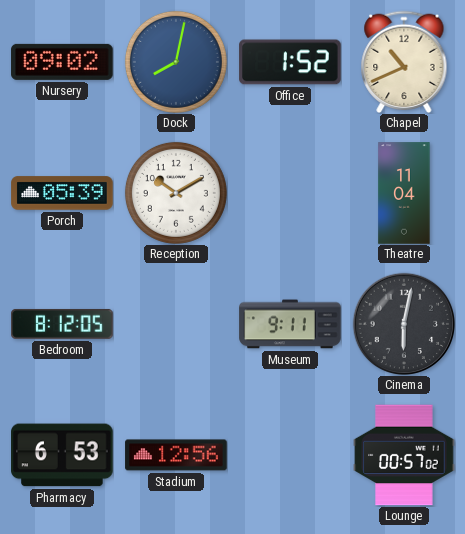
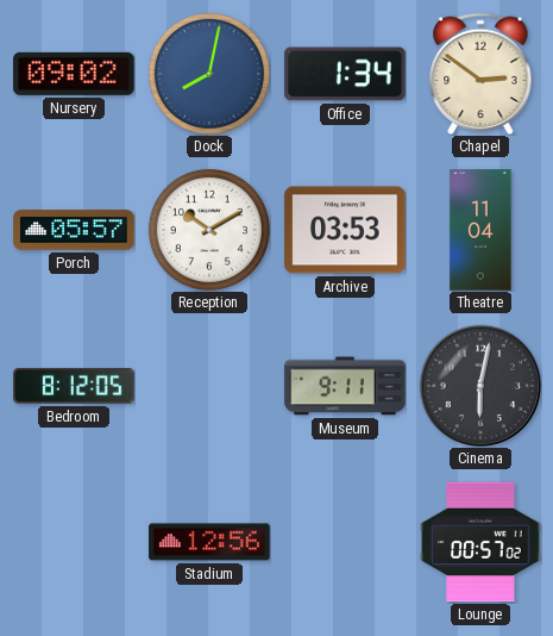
Office: 1:52 -> 1:34 (345, 74)
Chapel: 10:41 -> 2:51 (480, 74)
Porch: 05:39 -> 05:57 (74, 230)
Archive: none -> 03:53 (345, 230)
Pharmacy: 6:53 -> none (62, 455)
